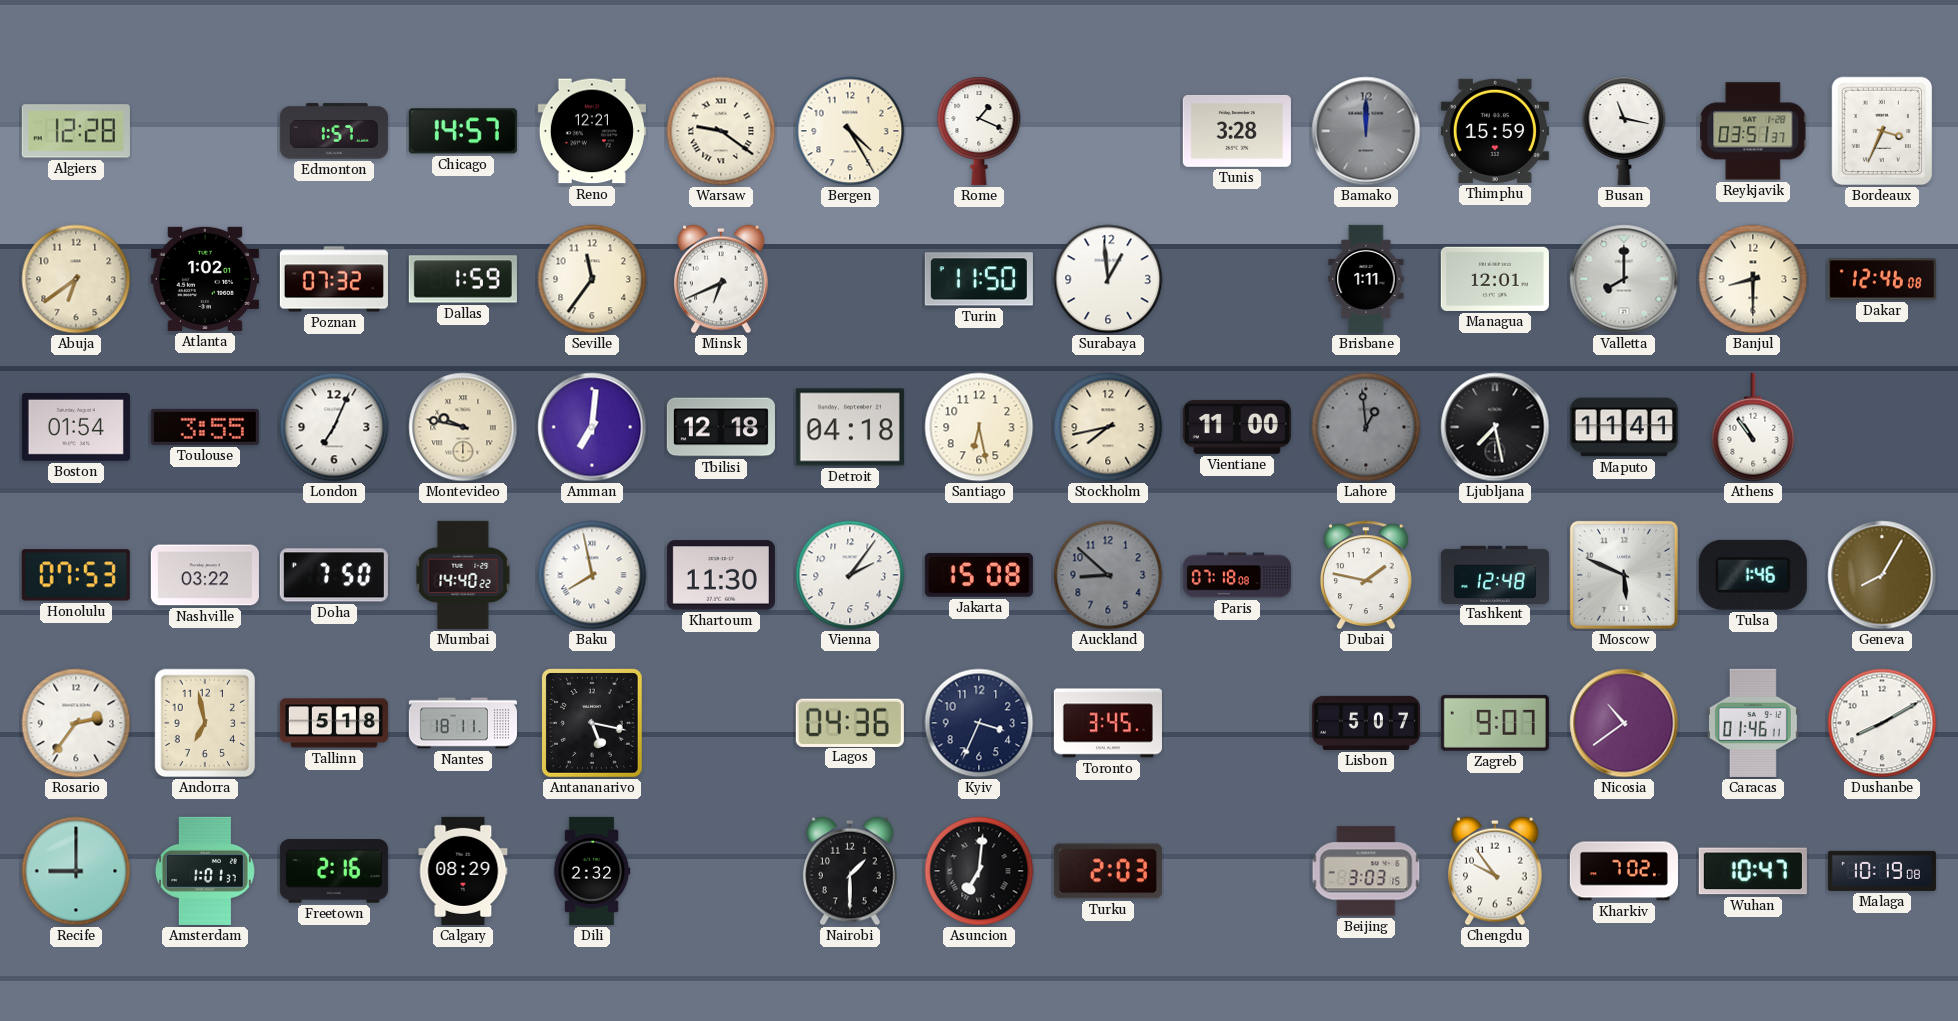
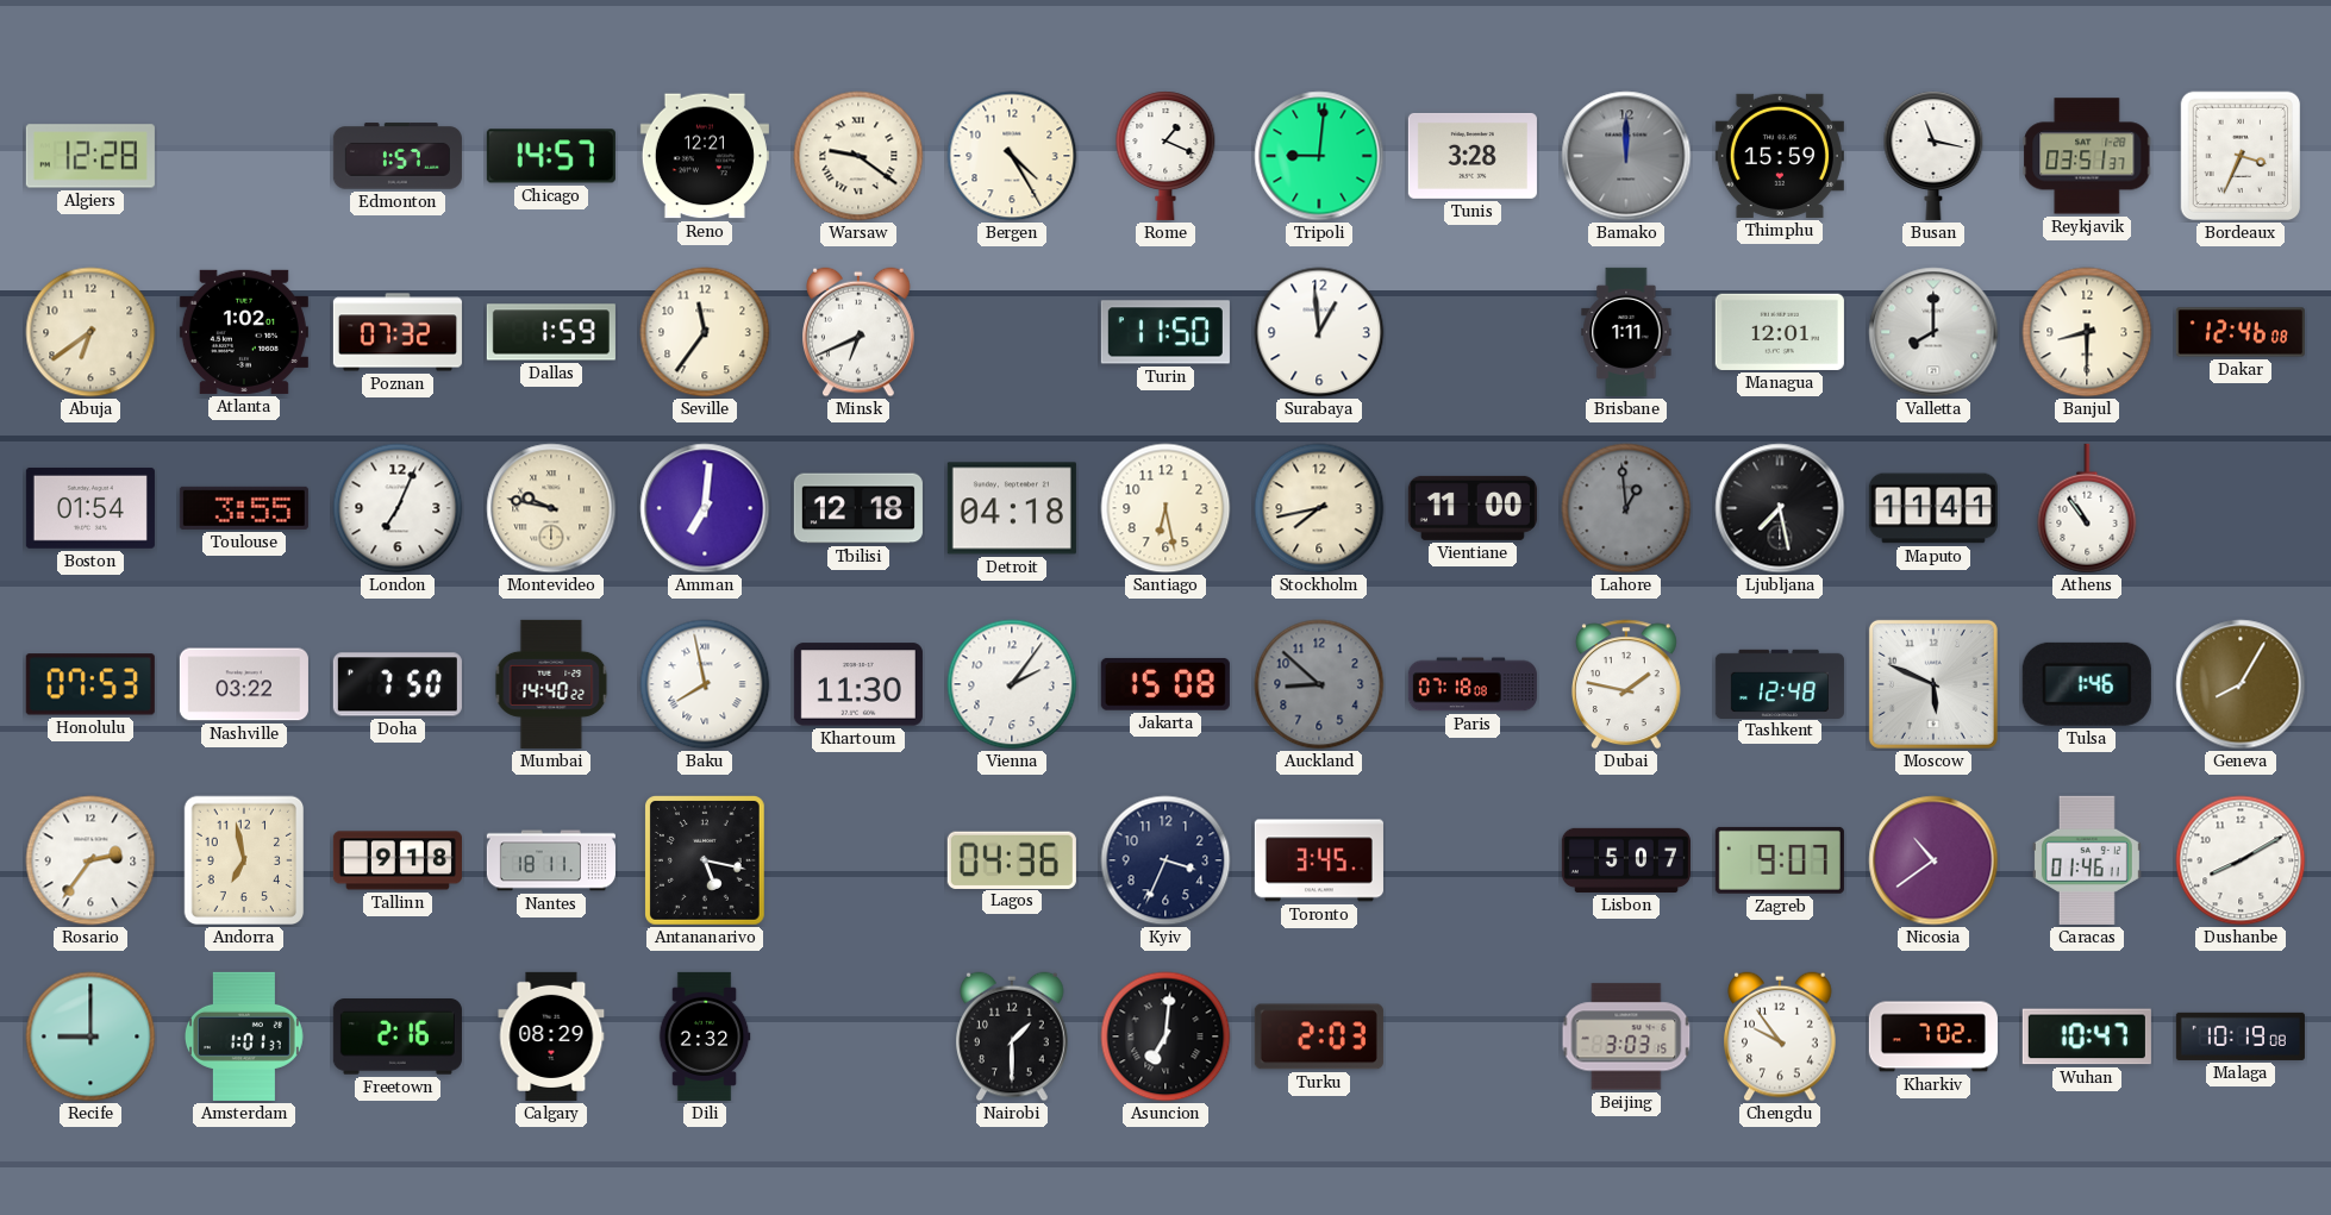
Tripoli: none -> 9:01 (1319, 156)
Tallinn: 5:18 -> 9:18 (398, 860)
